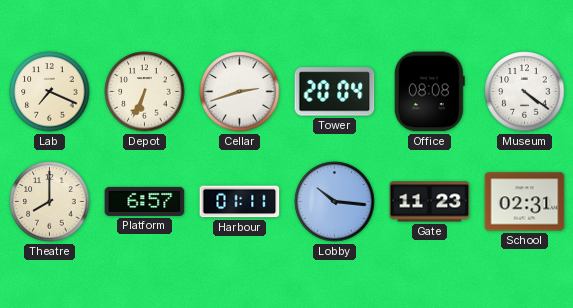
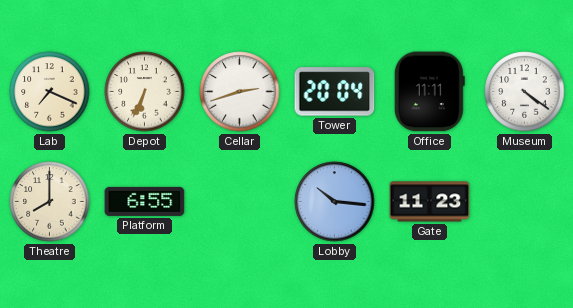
Office: 08:08 -> 11:11 (429, 92)
Platform: 6:57 -> 6:55 (145, 201)
Harbour: 01:11 -> none (240, 202)
School: 02:31 -> none (525, 202)
